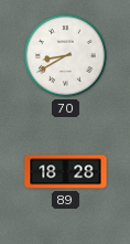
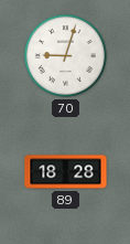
70: 8:40 -> 9:03 (65, 55)
